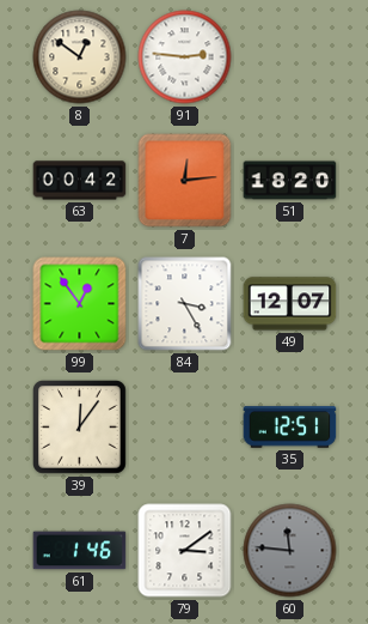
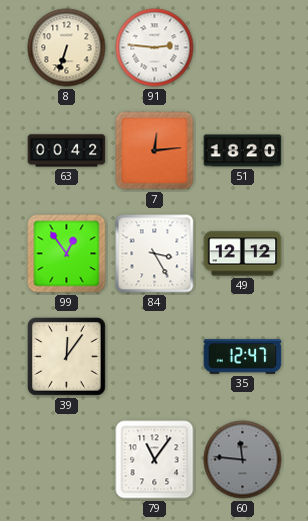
8: 12:51 -> 6:33 (67, 48)
49: 12:07 -> 12:12 (243, 254)
35: 12:51 -> 12:47 (243, 357)
61: 1:46 -> none (80, 551)
79: 3:09 -> 11:06 (155, 460)
